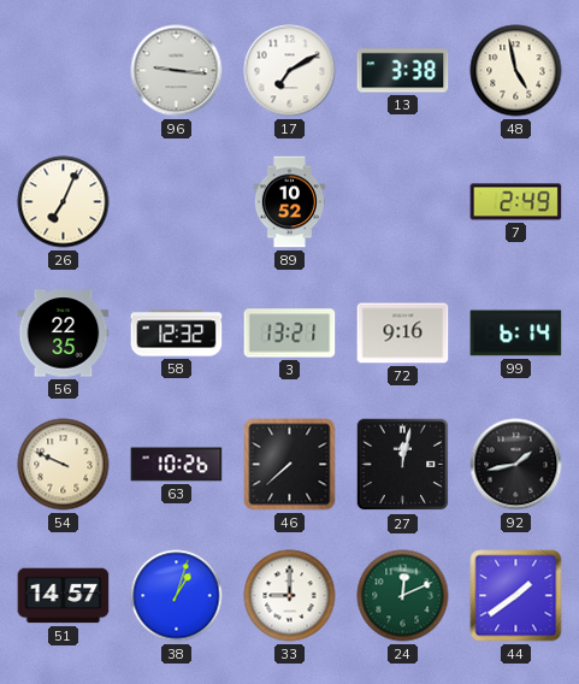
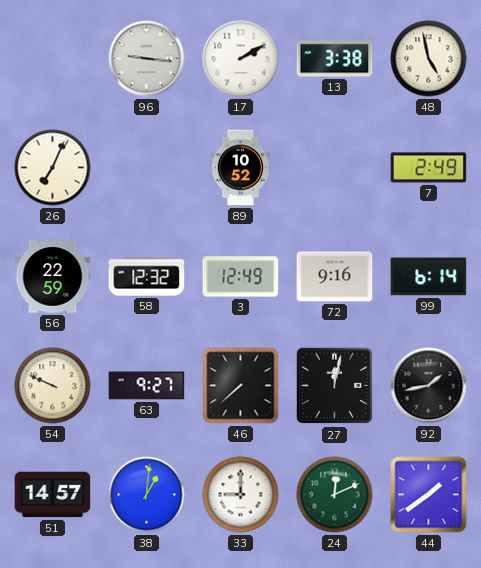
17: 7:10 -> 2:10 (241, 59)
56: 22:35 -> 22:59 (53, 277)
3: 13:21 -> 12:49 (241, 277)
63: 10:26 -> 9:27 (147, 386)
38: 1:03 -> 1:01 (147, 495)
